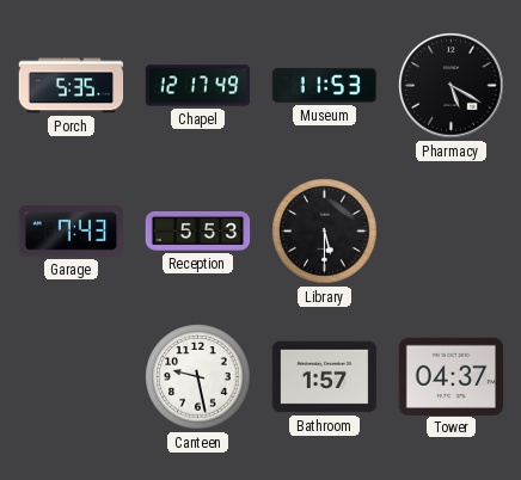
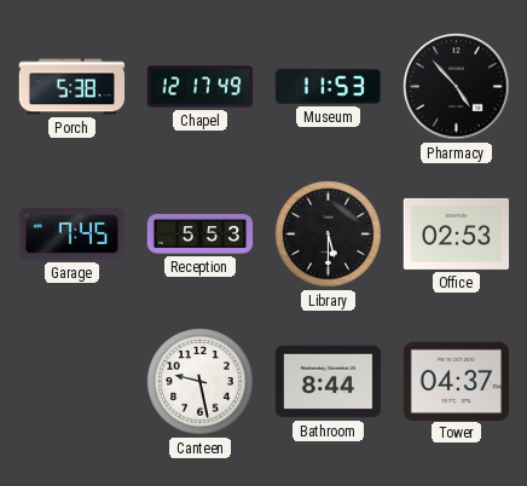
Porch: 5:35 -> 5:38 (73, 87)
Pharmacy: 5:20 -> 4:53 (457, 87)
Garage: 7:43 -> 7:45 (73, 235)
Office: none -> 02:53 (457, 233)
Bathroom: 1:57 -> 8:44 (329, 382)
